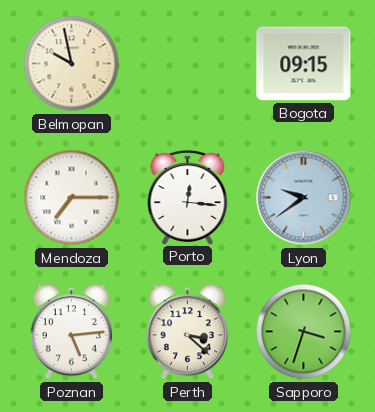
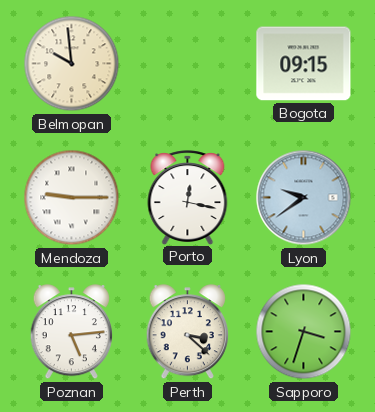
Belmopan: 9:58 -> 9:59 (72, 64)
Mendoza: 7:15 -> 9:15 (72, 198)
Porto: 12:16 -> 12:17 (188, 197)
